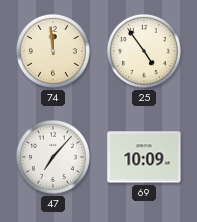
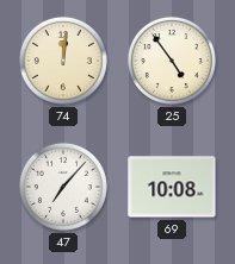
74: 11:59 -> 12:01 (63, 61)
69: 10:09 -> 10:08 (172, 187)
